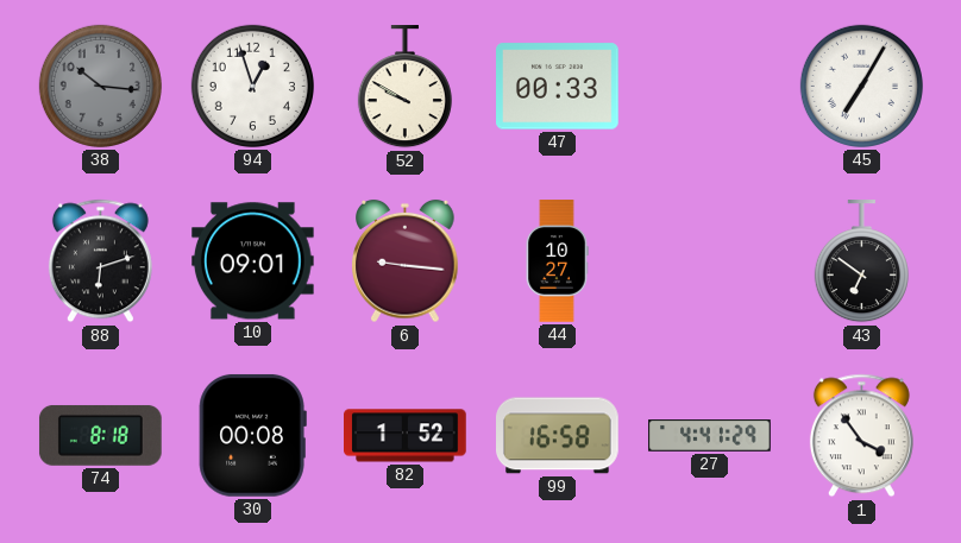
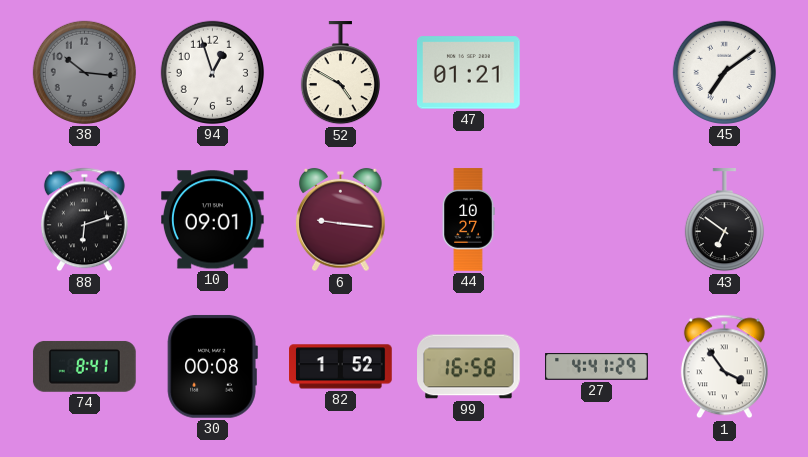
52: 9:50 -> 4:50 (340, 73)
47: 00:33 -> 01:21 (469, 73)
45: 7:05 -> 7:09 (724, 72)
74: 8:18 -> 8:41 (84, 366)
